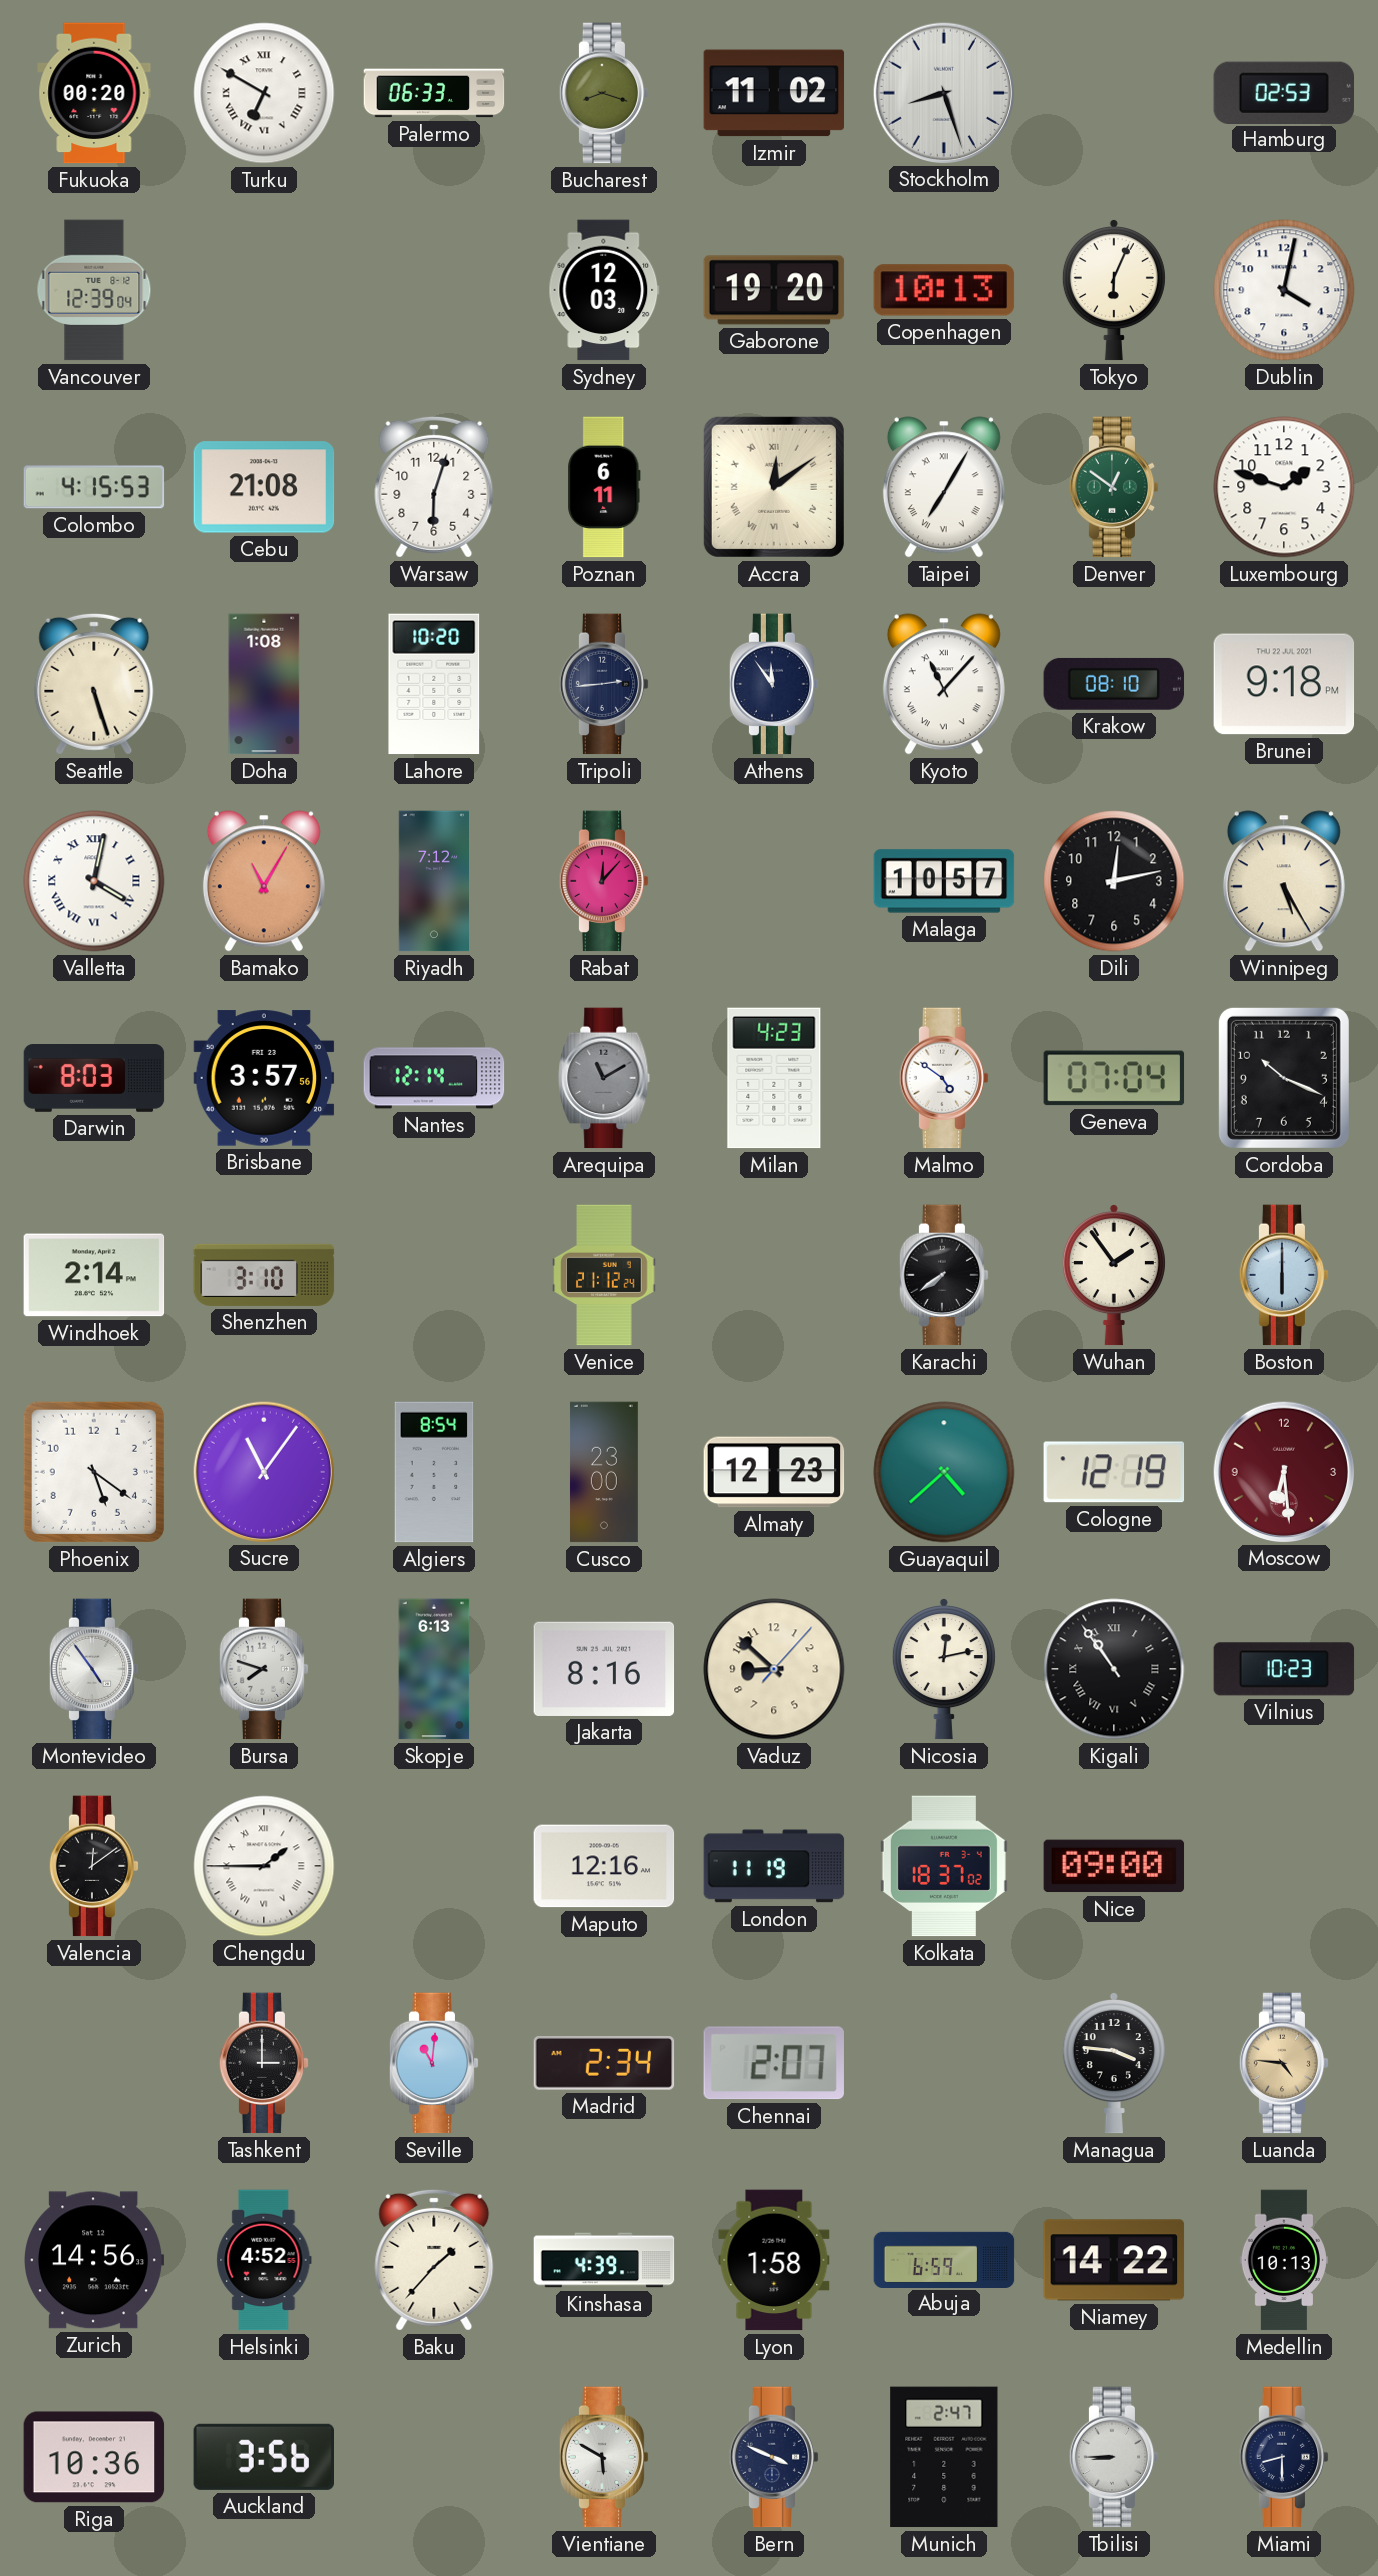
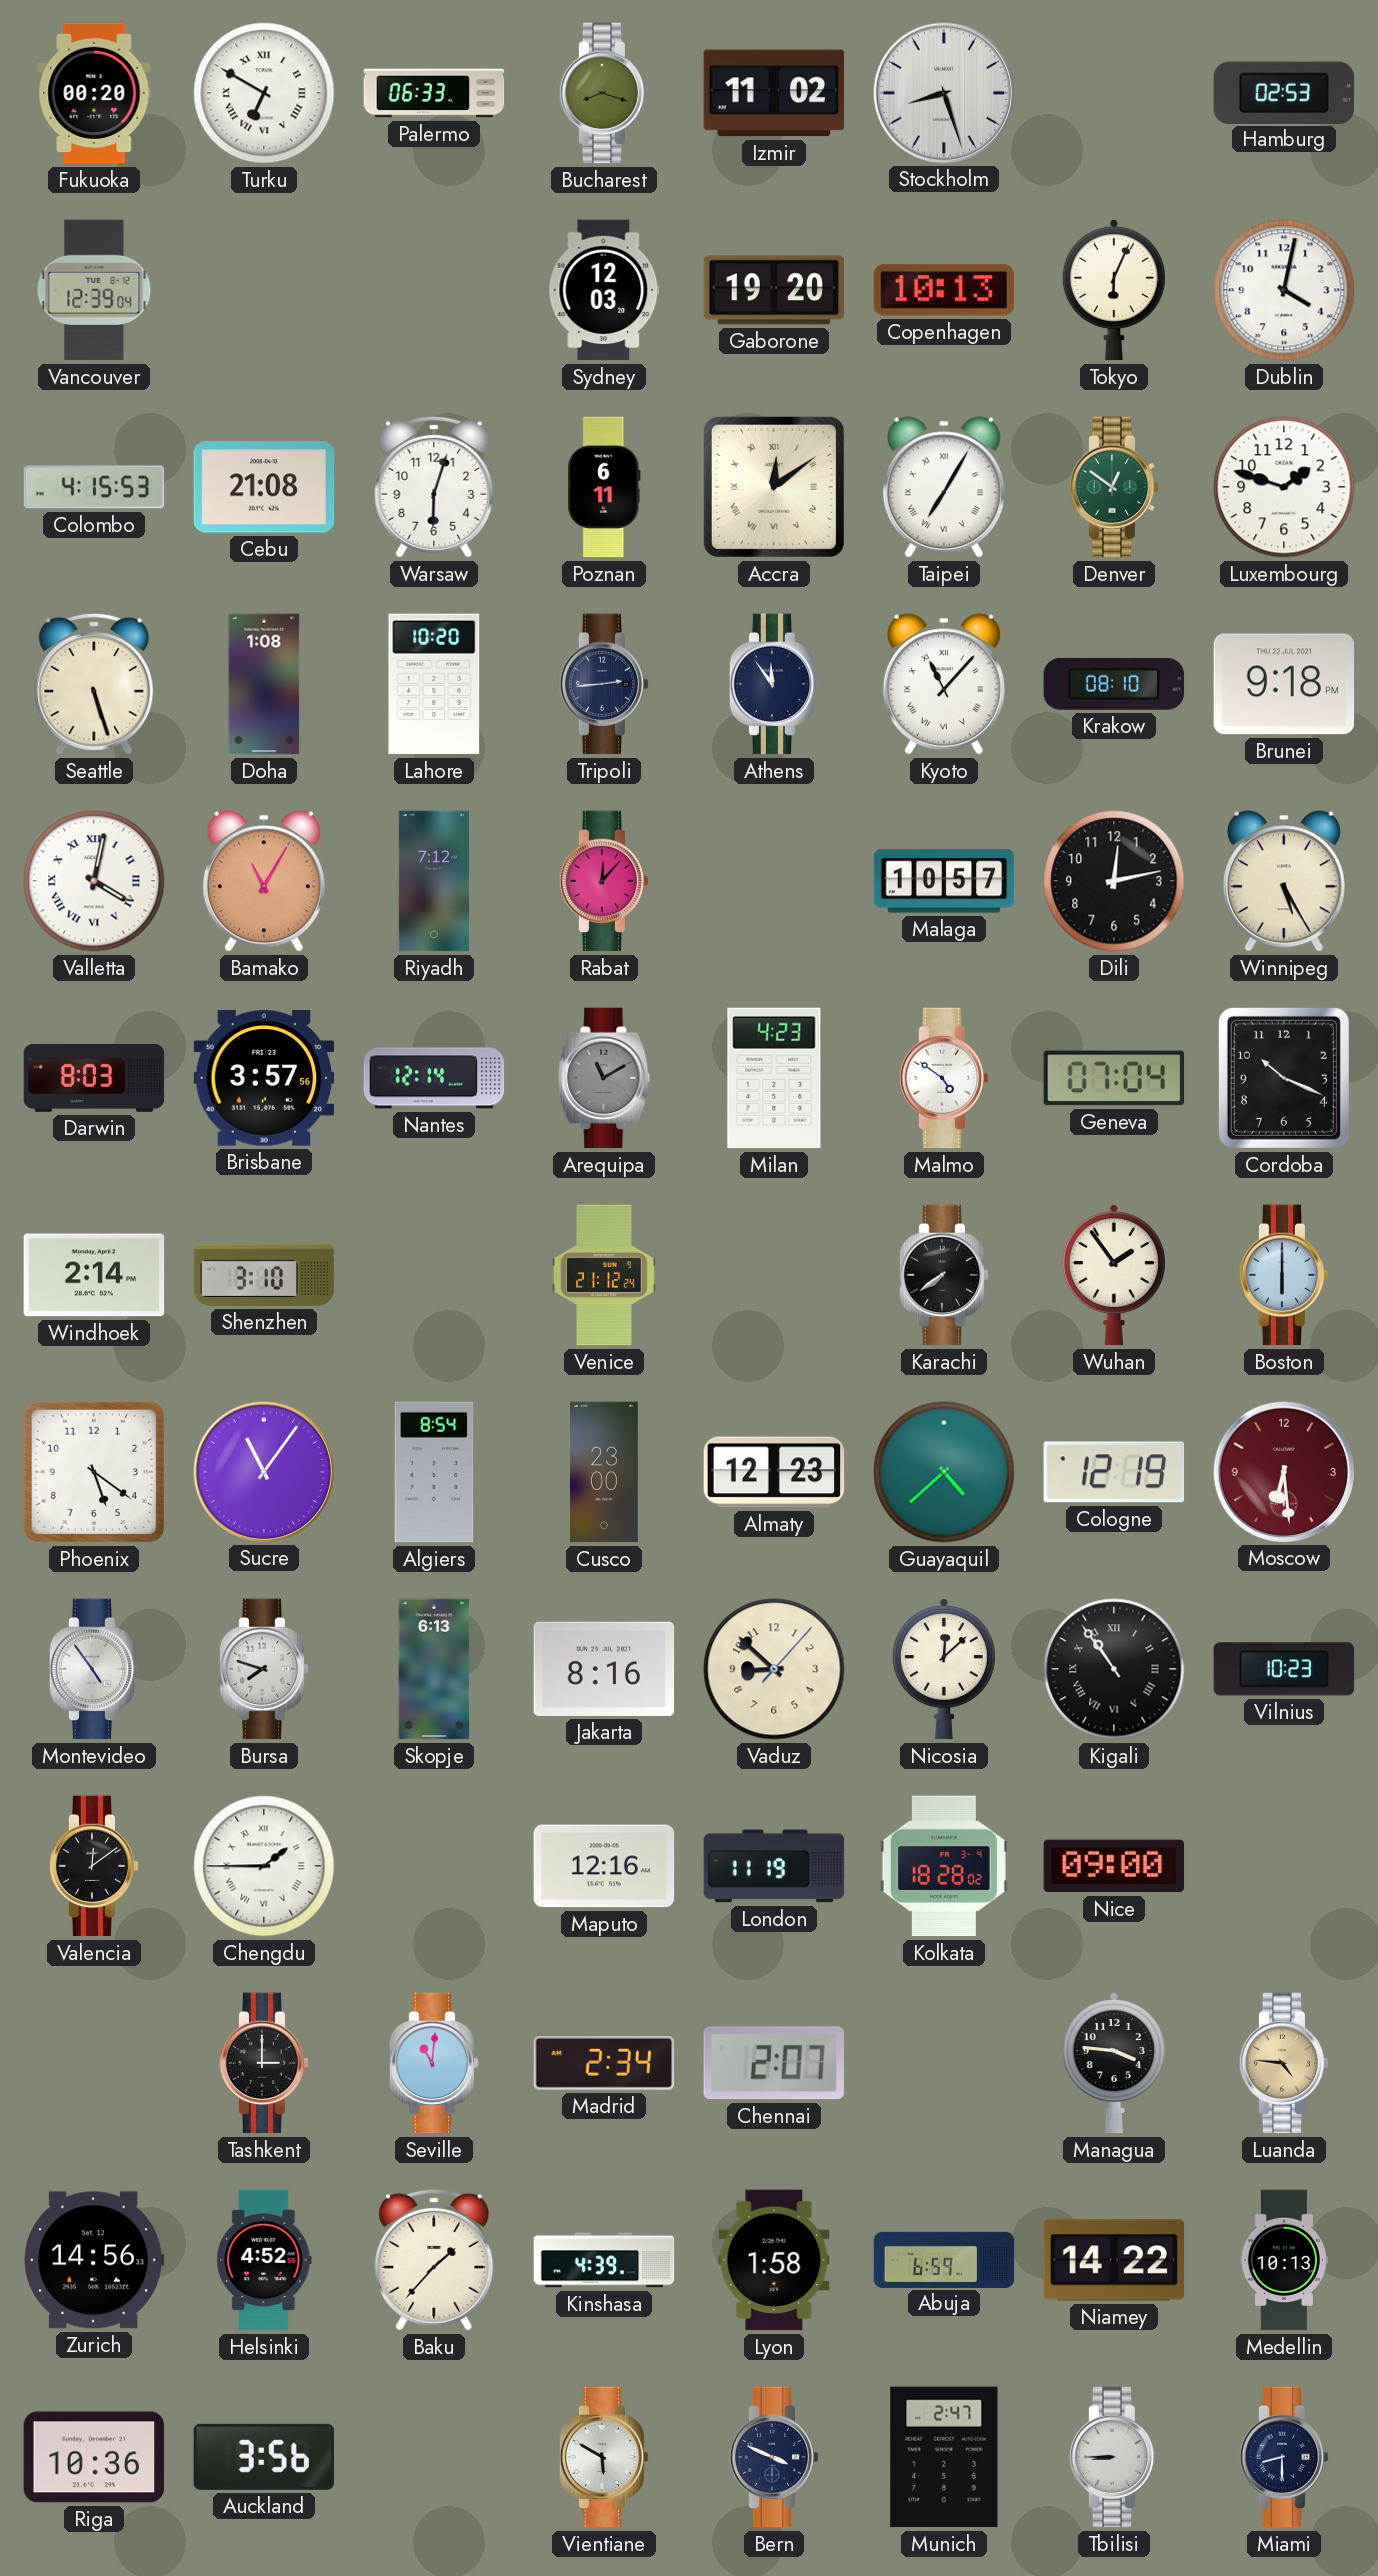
Nicosia: 12:13 -> 12:08 (944, 1670)
Kolkata: 18:37 -> 18:28 (944, 1866)
